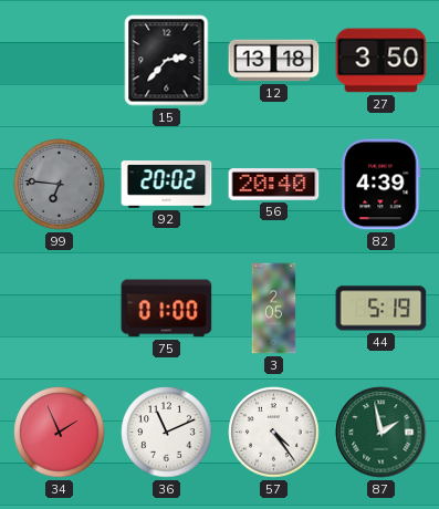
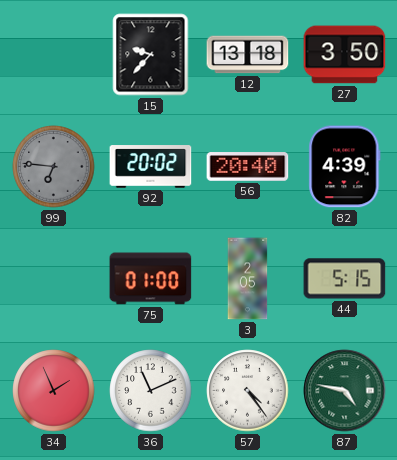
15: 2:37 -> 9:37 (151, 55)
44: 5:19 -> 5:15 (345, 279)
87: 1:58 -> 4:47 (345, 391)
